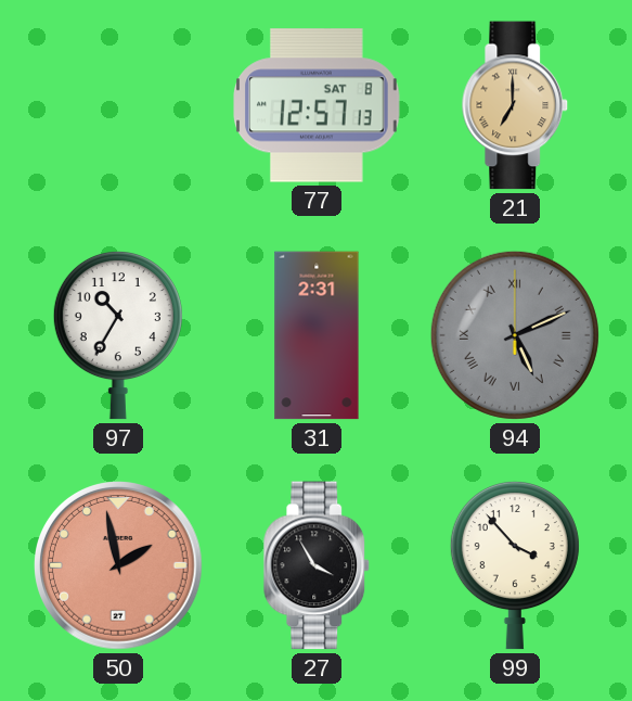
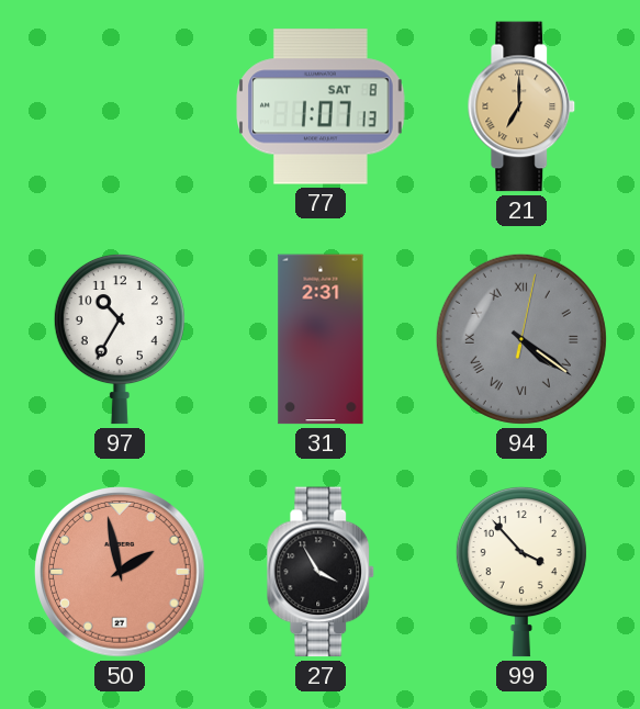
77: 12:57 -> 1:07 (321, 106)
94: 5:11 -> 4:21 (521, 339)
